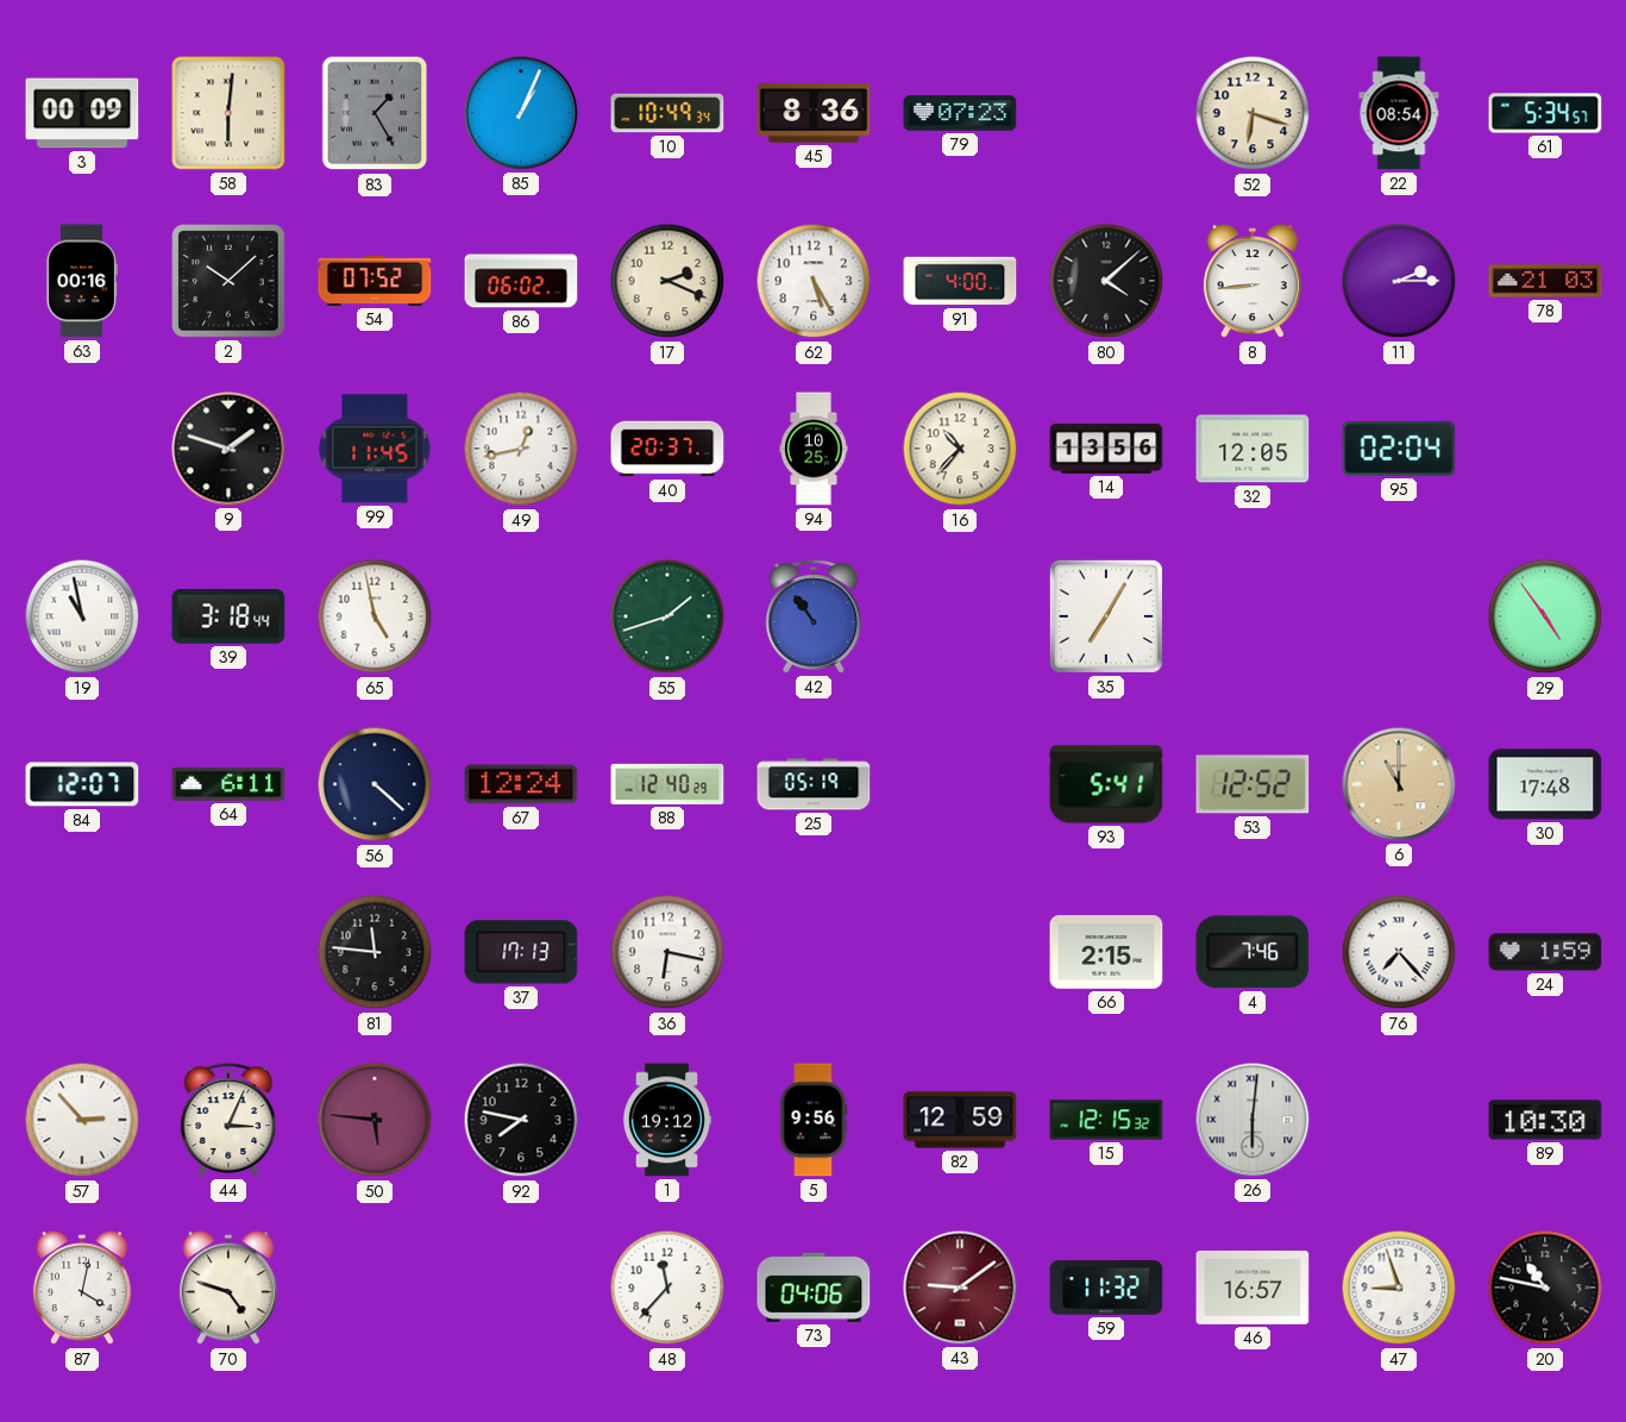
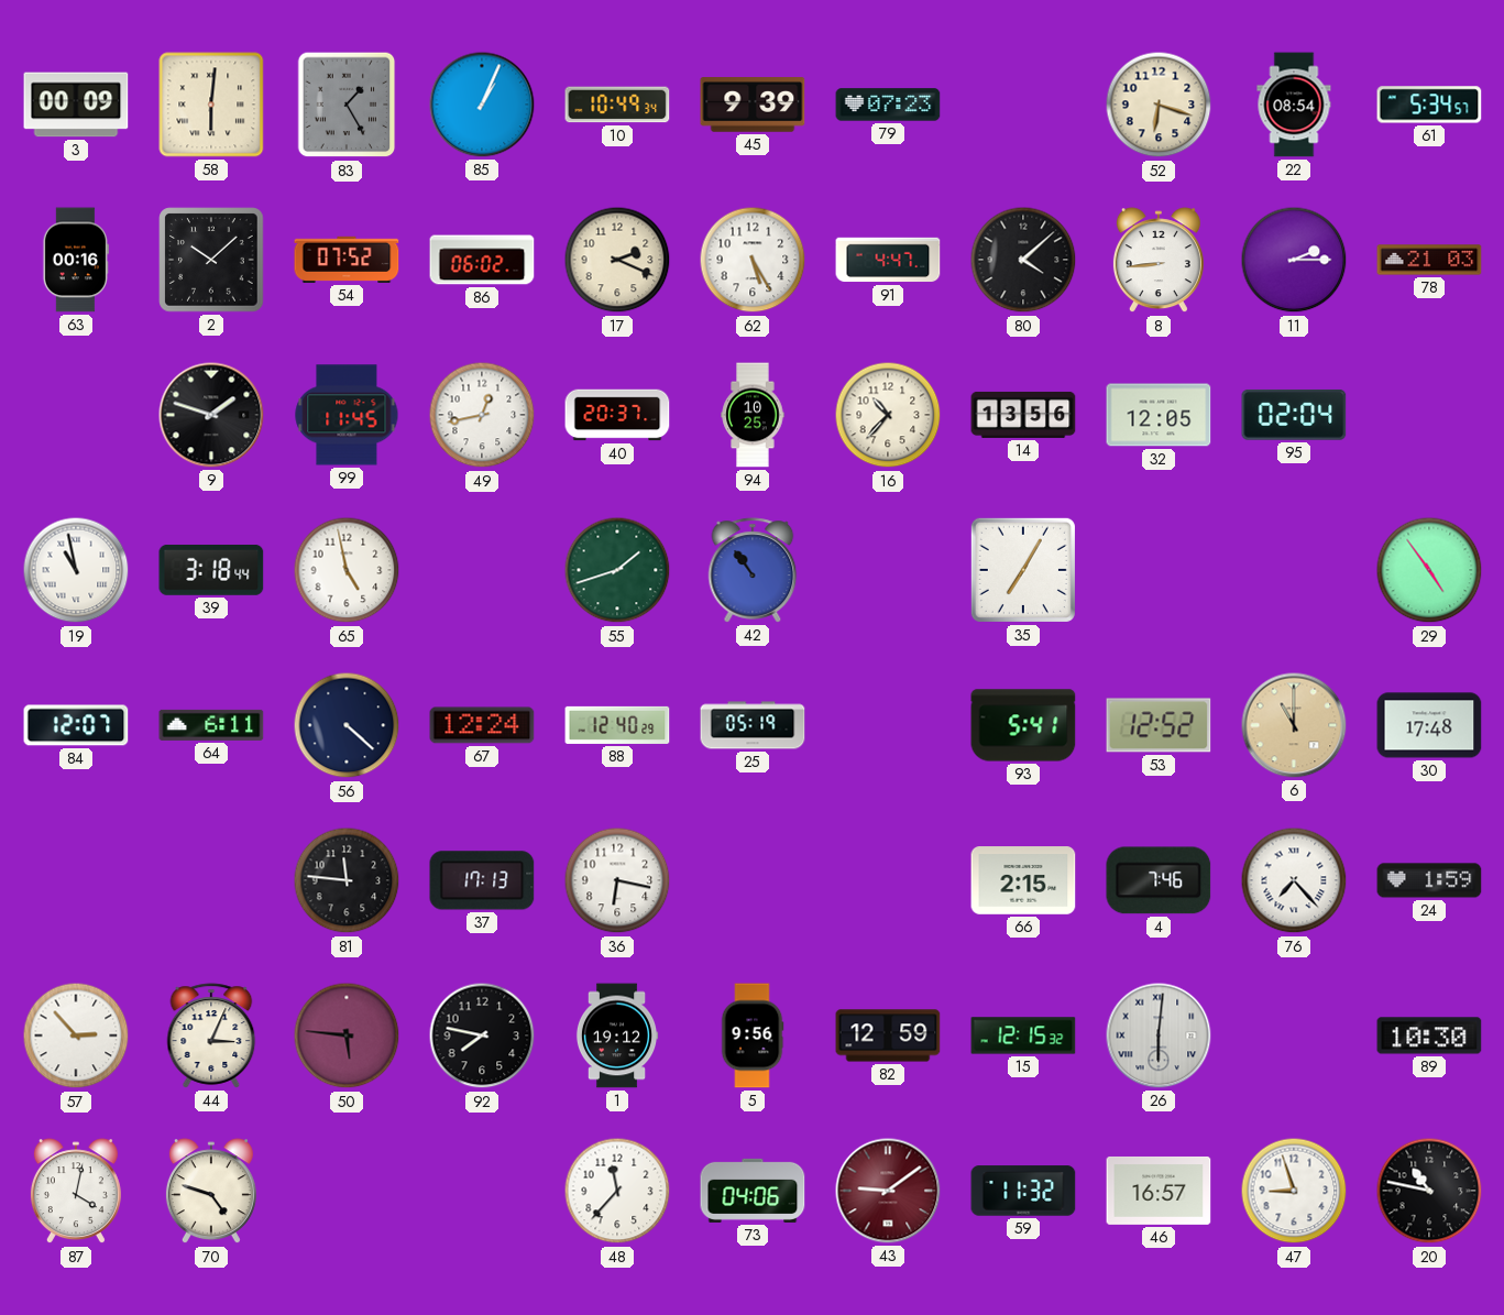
45: 8:36 -> 9:39 (753, 105)
91: 4:00 -> 4:47 (888, 260)
